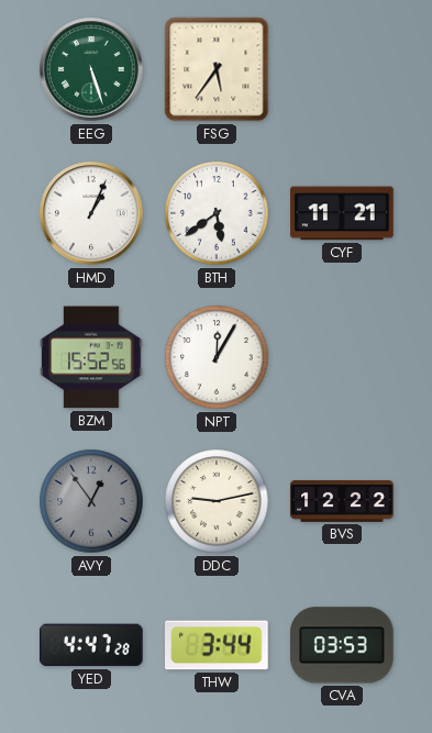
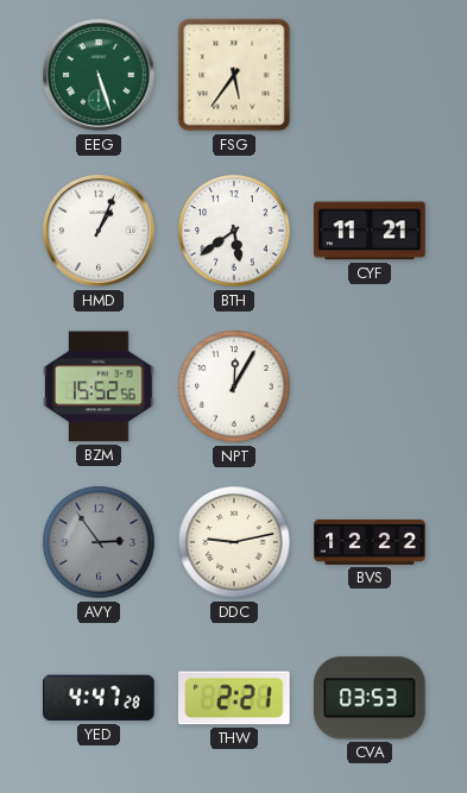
AVY: 12:54 -> 2:54 (99, 542)
THW: 3:44 -> 2:21 (235, 698)
